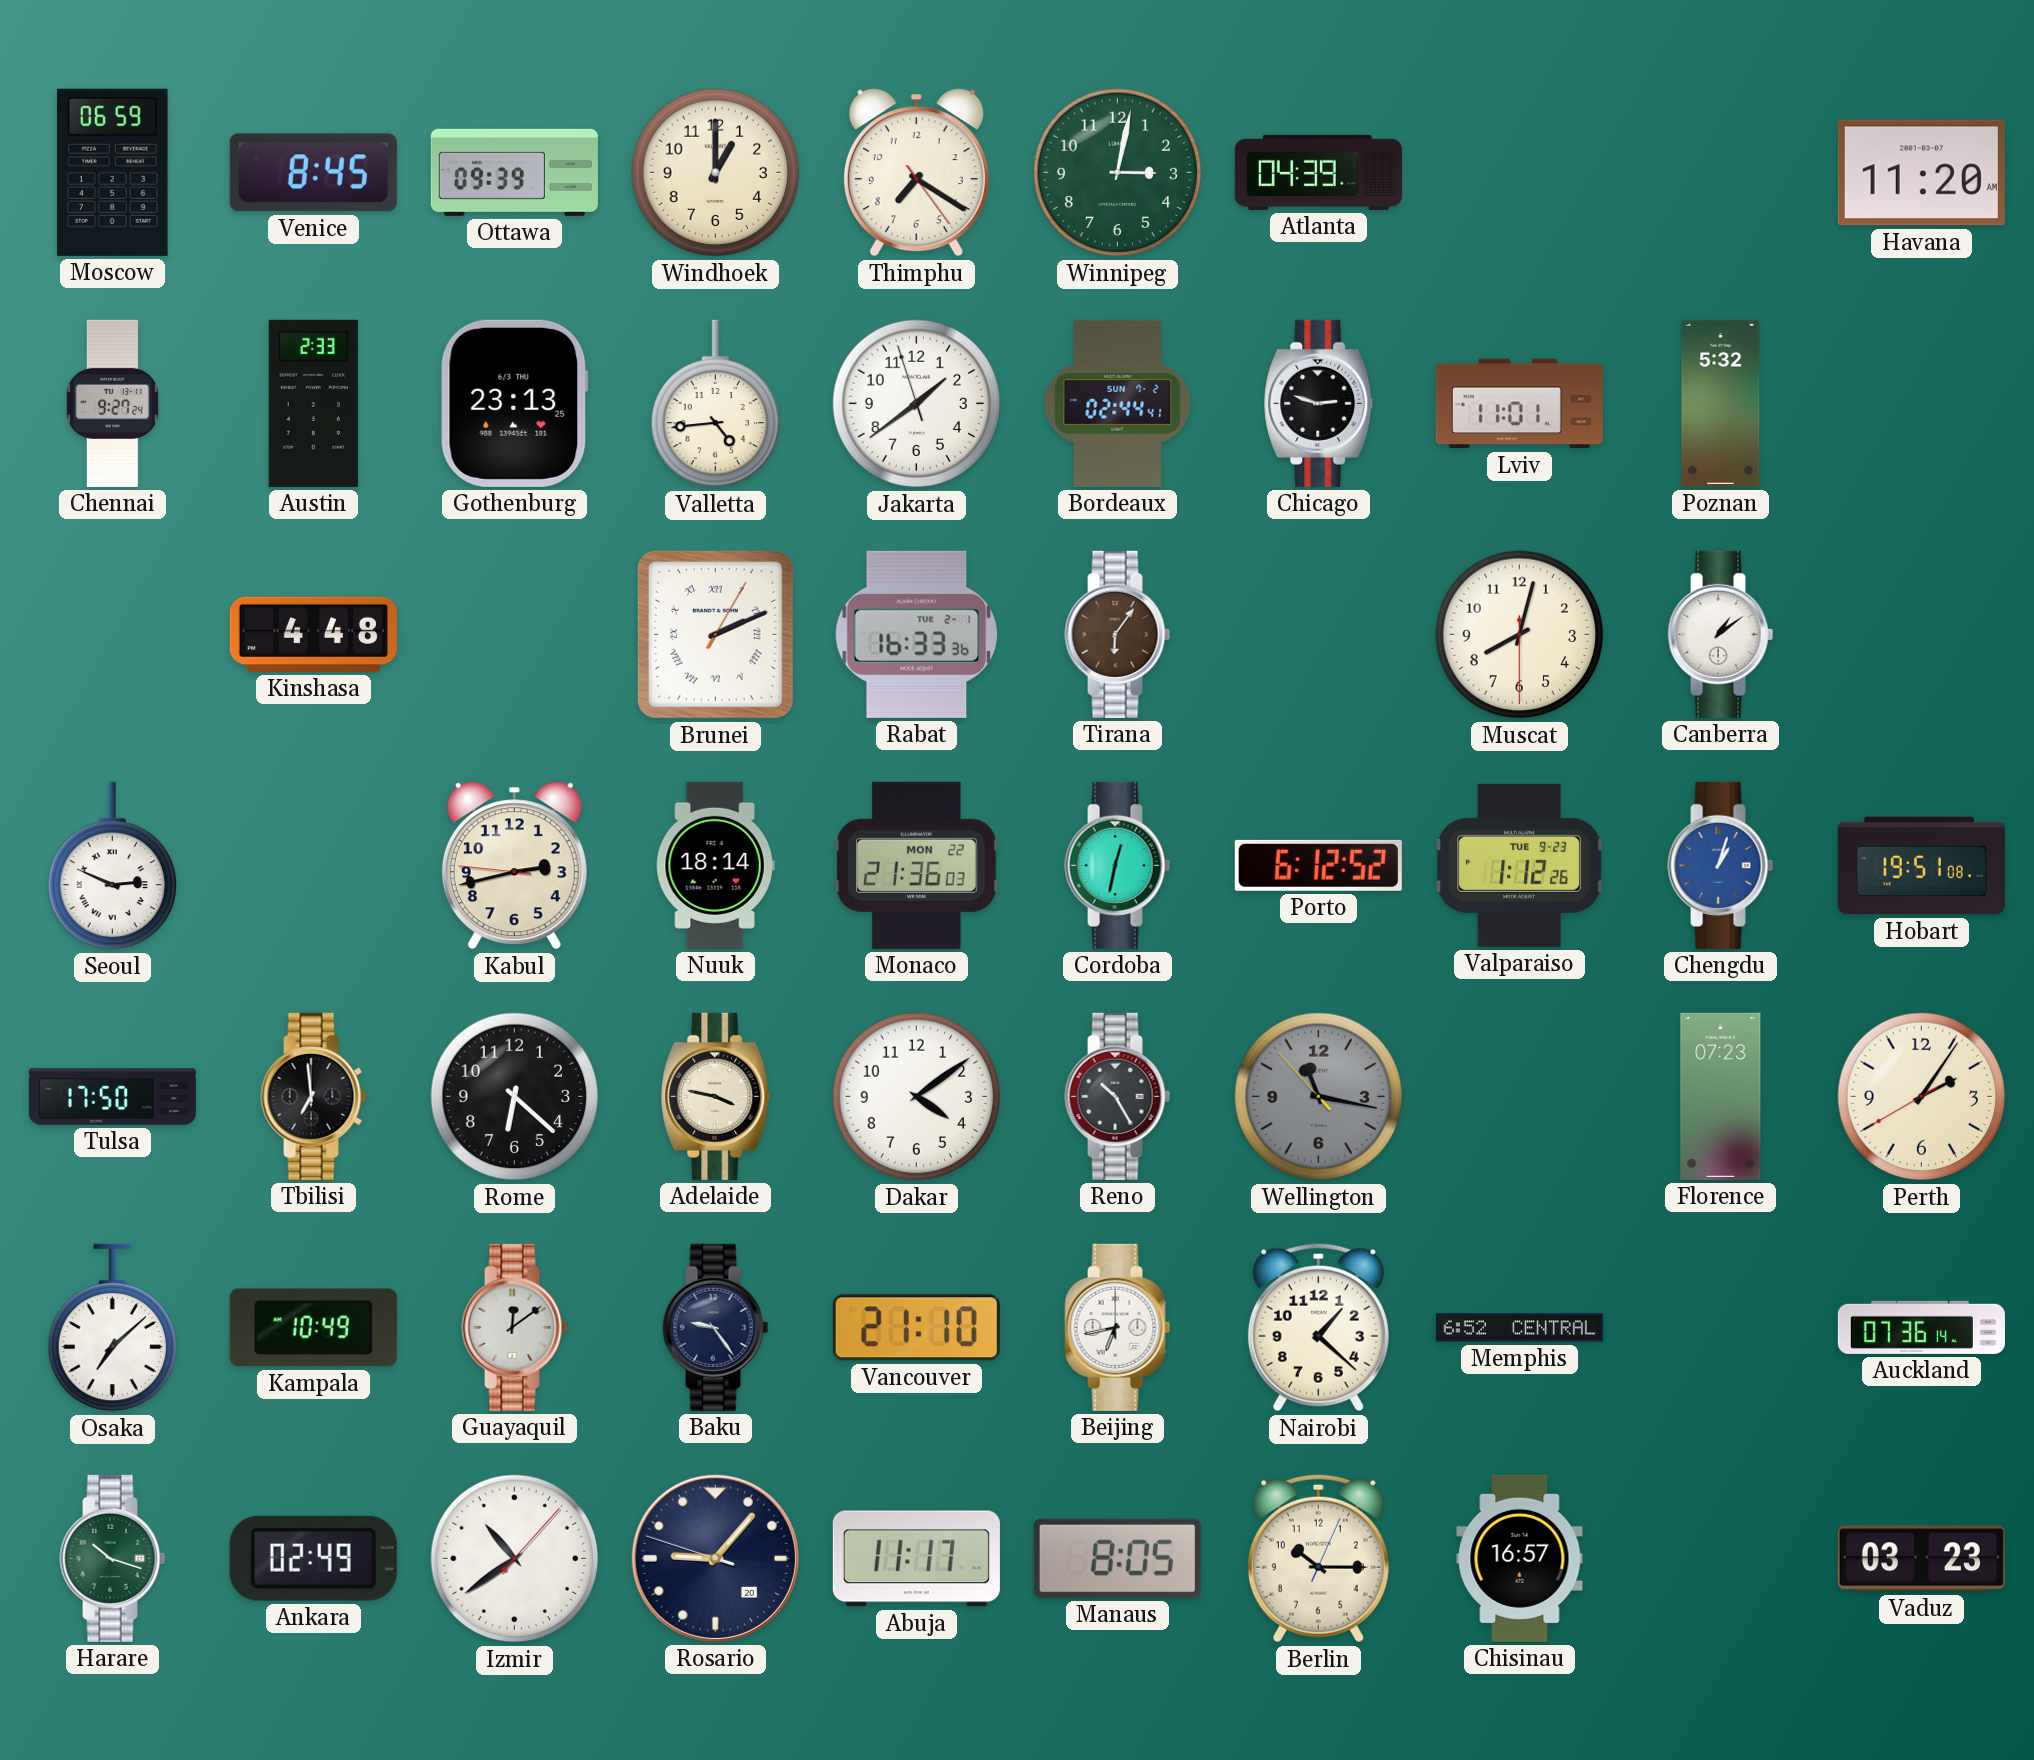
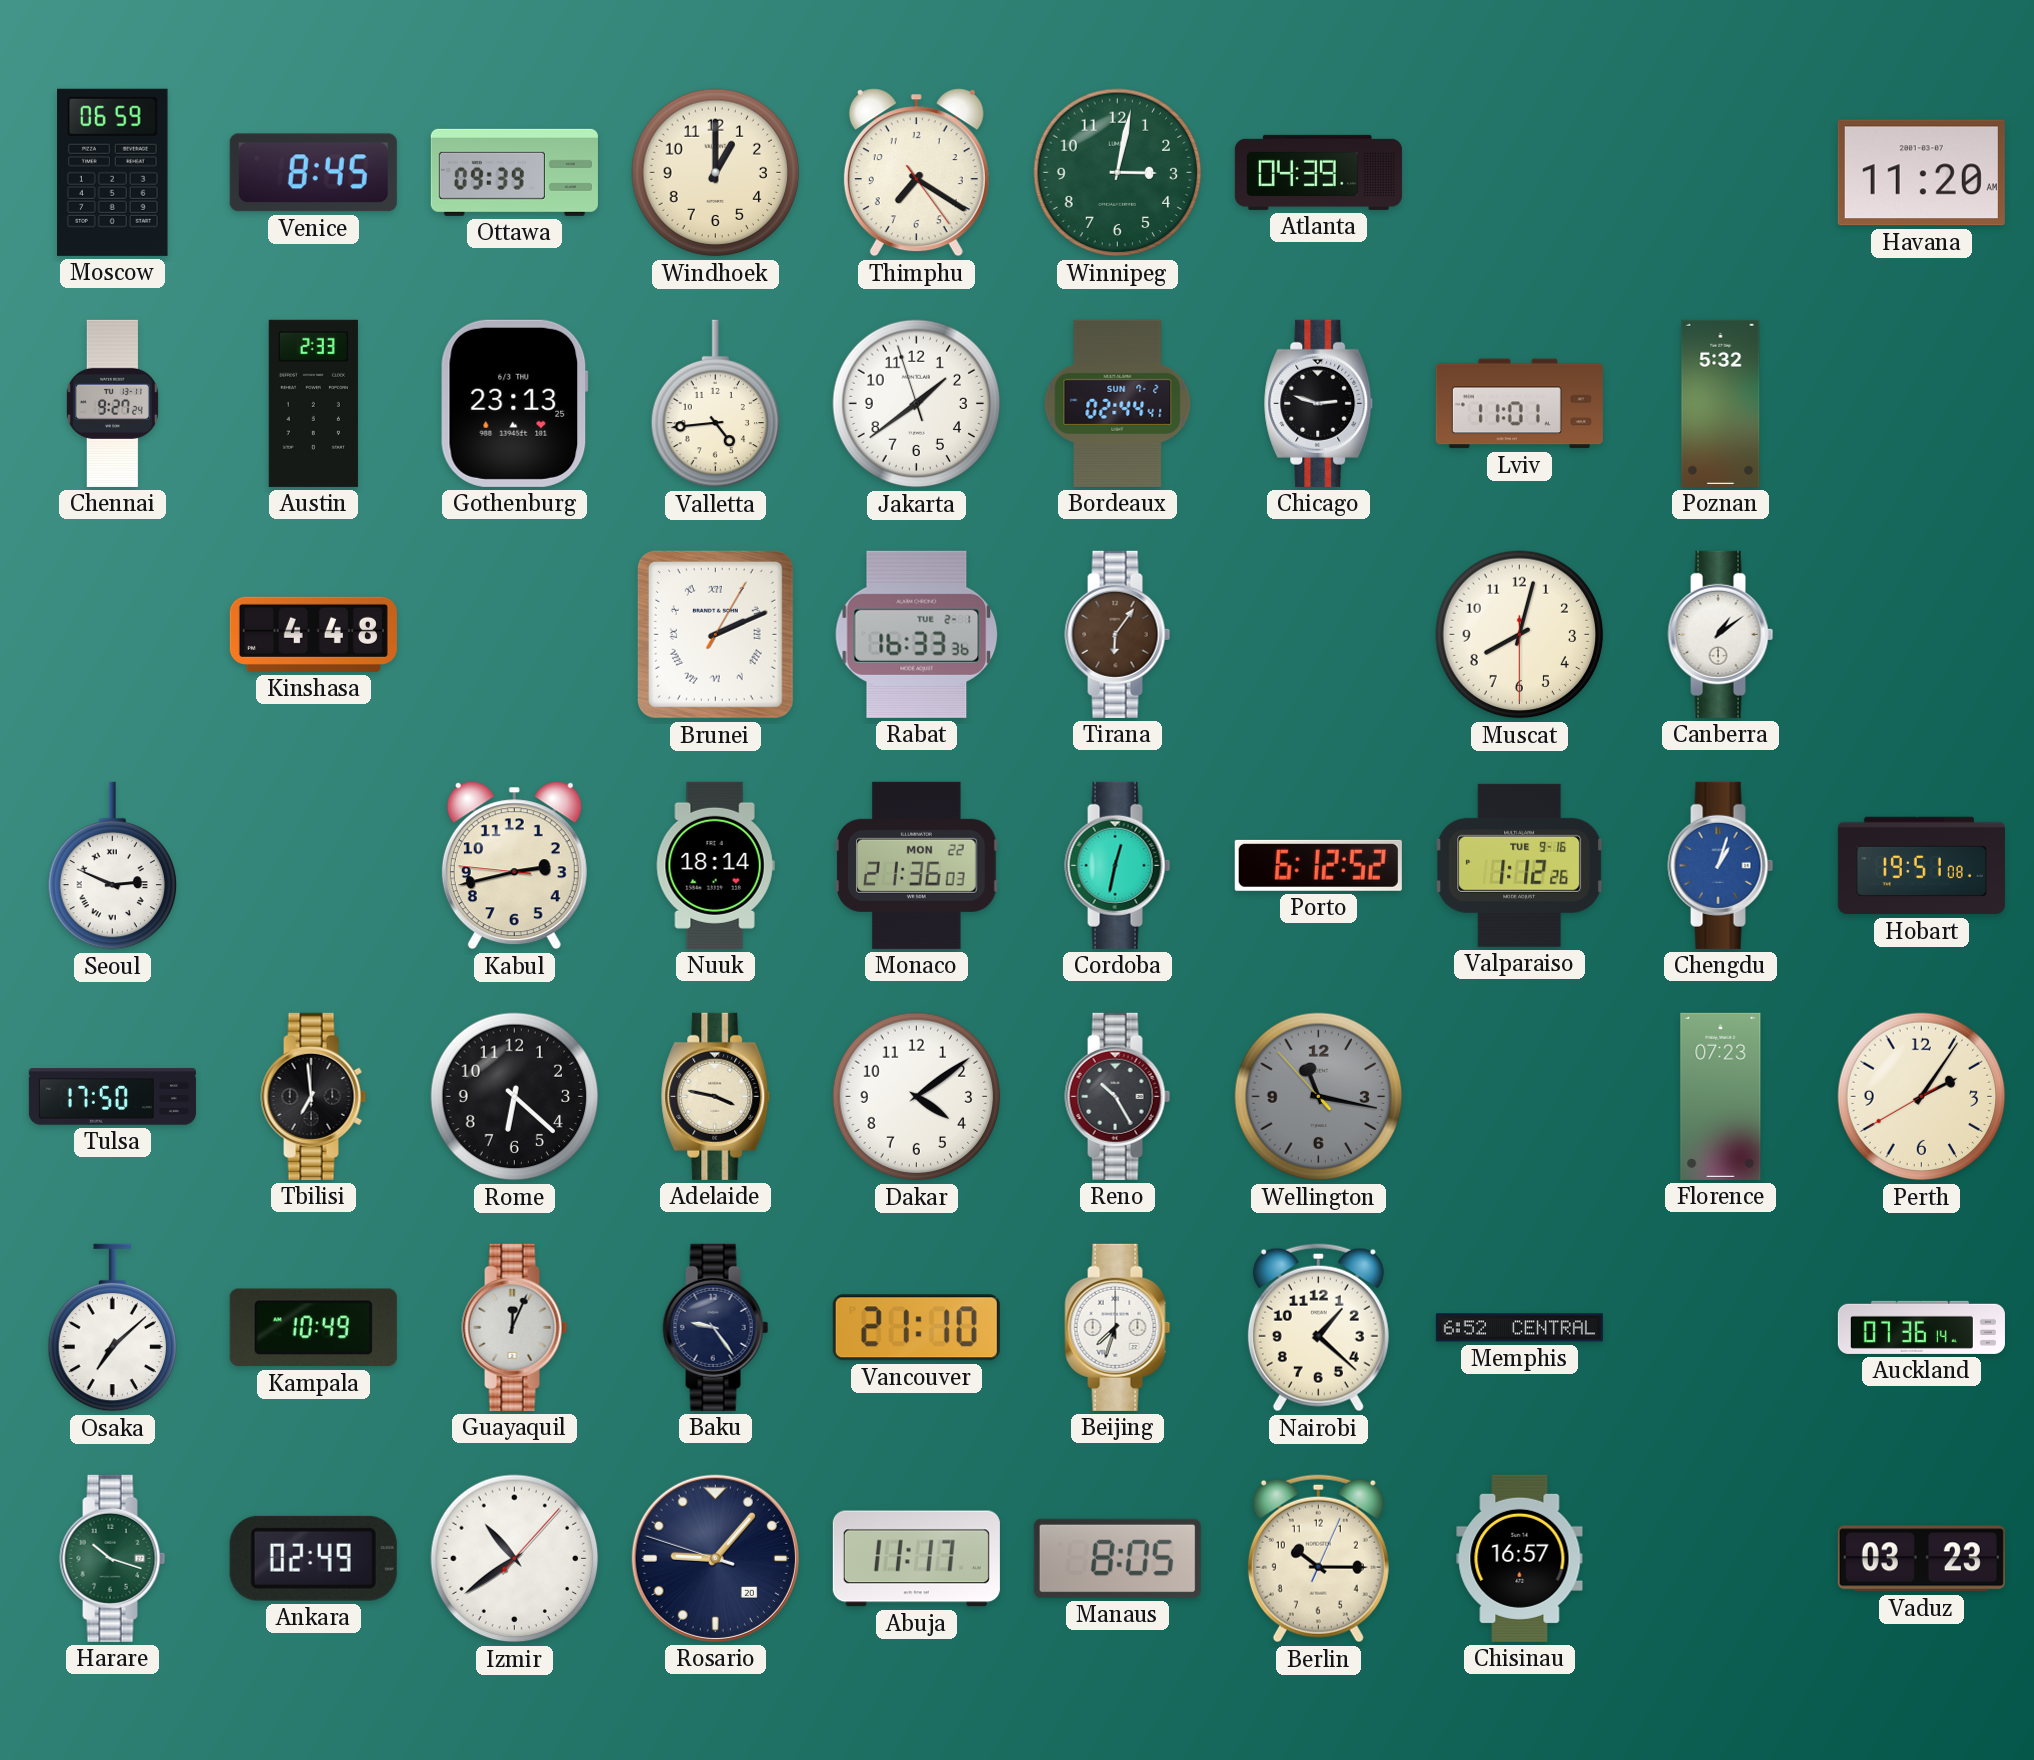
Valparaiso date: TUE 9-23 -> TUE 9-16 (1520, 865)
Guayaquil: 12:09 -> 12:04 (515, 1327)
Beijing: 6:43 -> 7:33 (1118, 1327)
